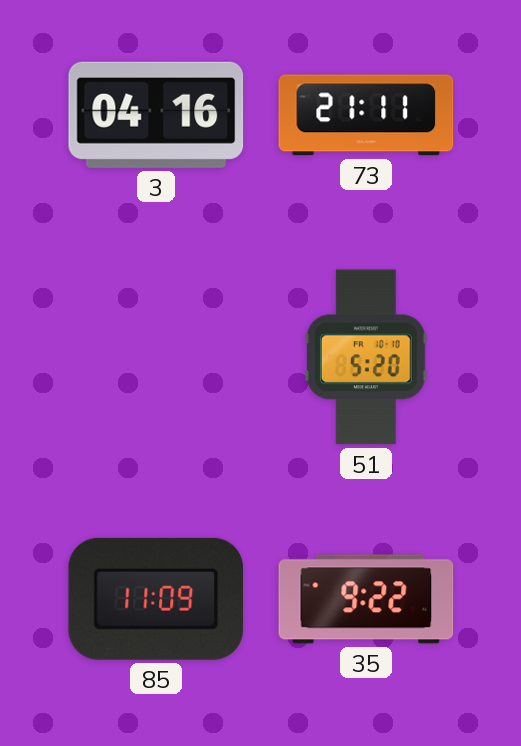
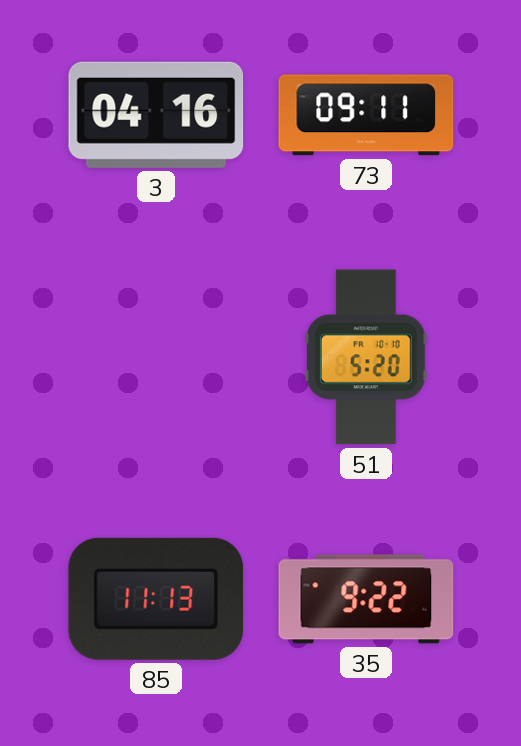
73: 21:11 -> 09:11 (366, 115)
85: 11:09 -> 11:13 (156, 599)
